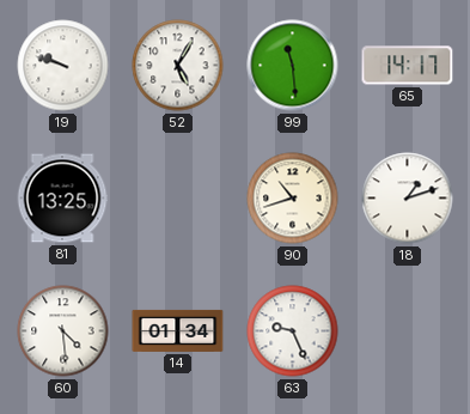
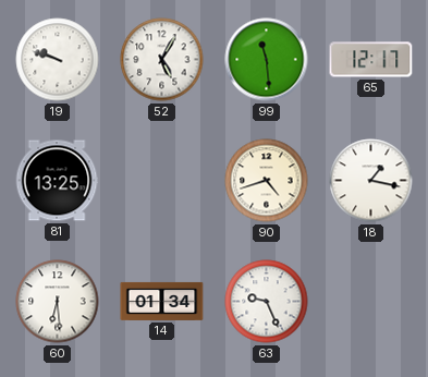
65: 14:17 -> 12:17 (371, 60)
90: 10:42 -> 4:42 (267, 181)
18: 1:12 -> 1:17 (371, 181)
60: 4:29 -> 6:29 (58, 302)
